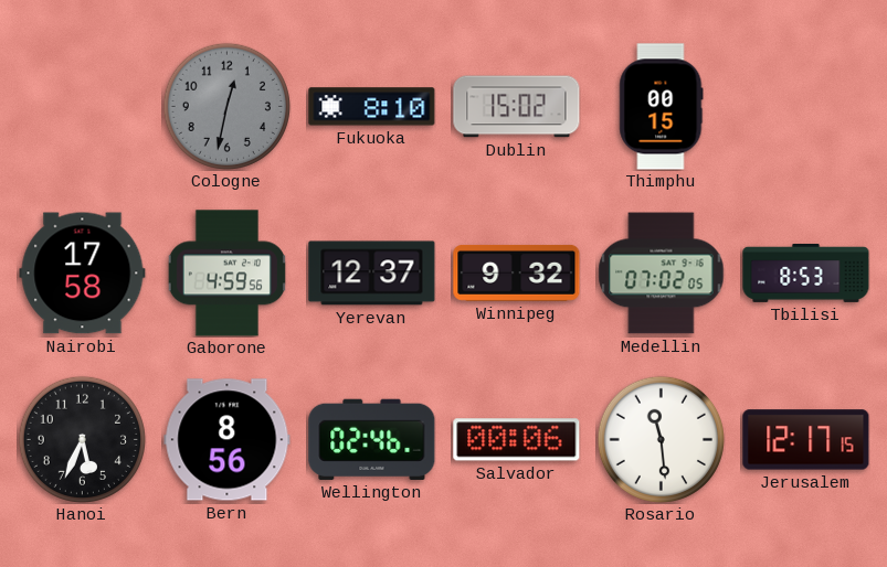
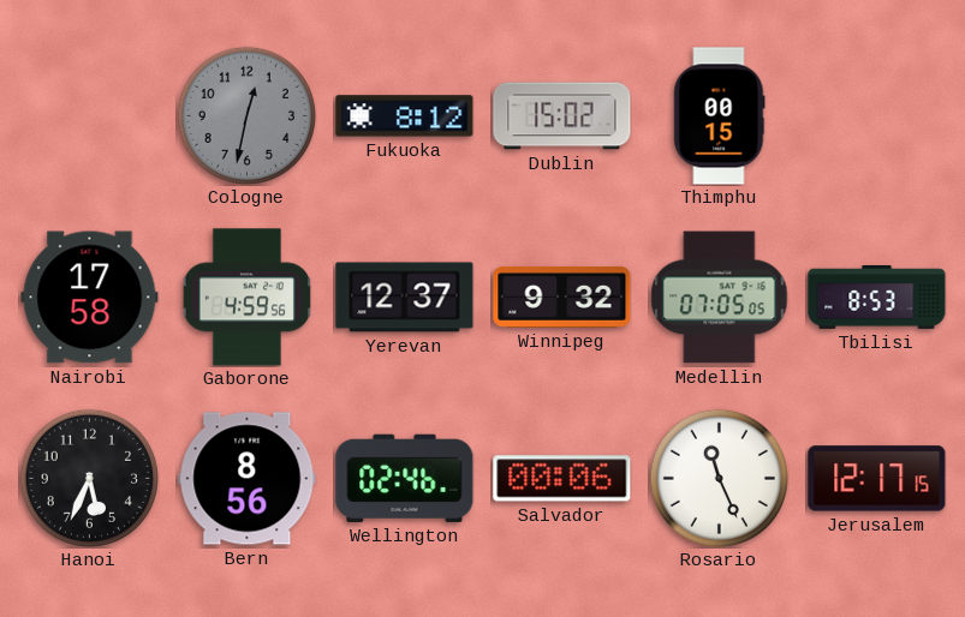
Fukuoka: 8:10 -> 8:12 (405, 116)
Medellin: 07:02 -> 07:05 (720, 298)
Rosario: 11:29 -> 11:26 (719, 478)
